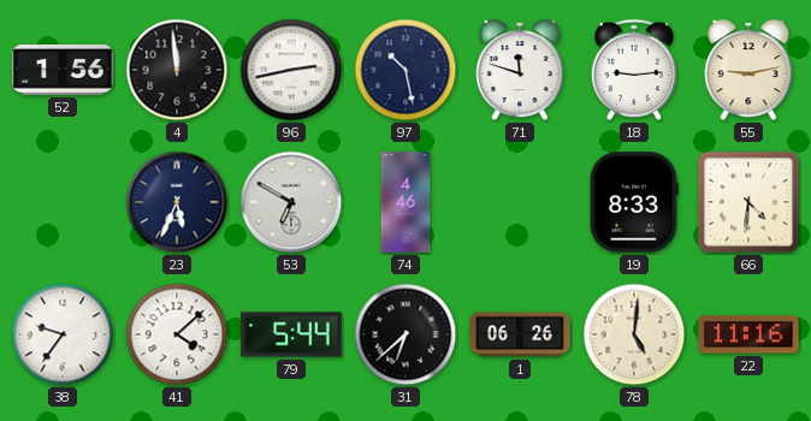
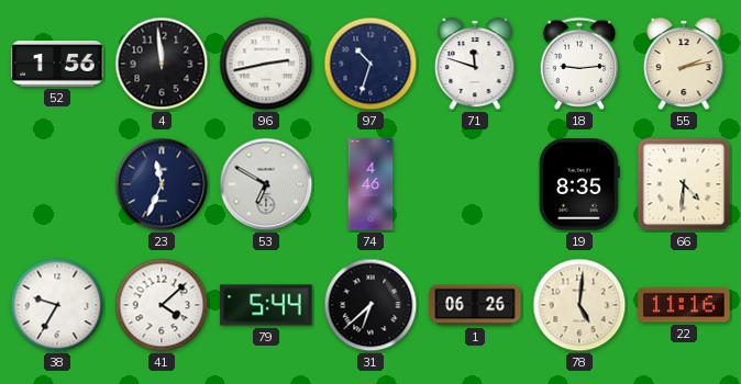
97: 10:28 -> 10:33 (370, 64)
55: 9:13 -> 2:13 (684, 64)
23: 5:34 -> 11:34 (162, 184)
19: 8:33 -> 8:35 (579, 184)
38: 9:36 -> 9:35 (57, 305)
